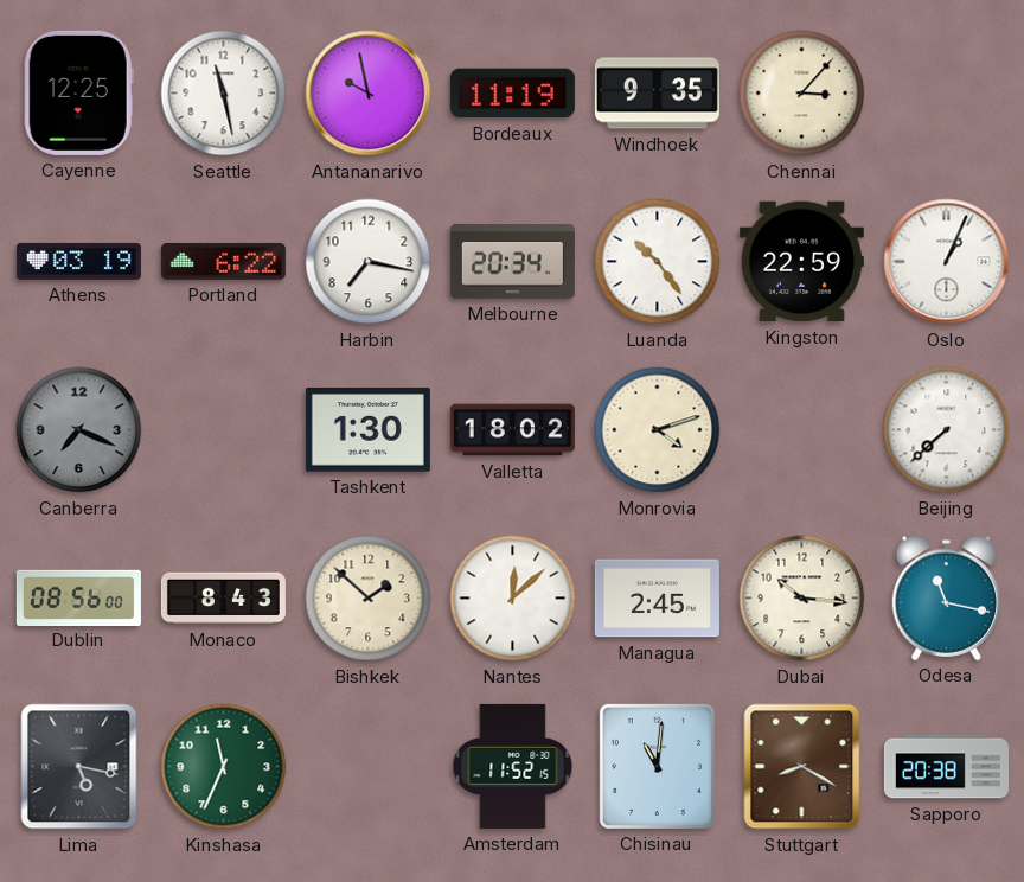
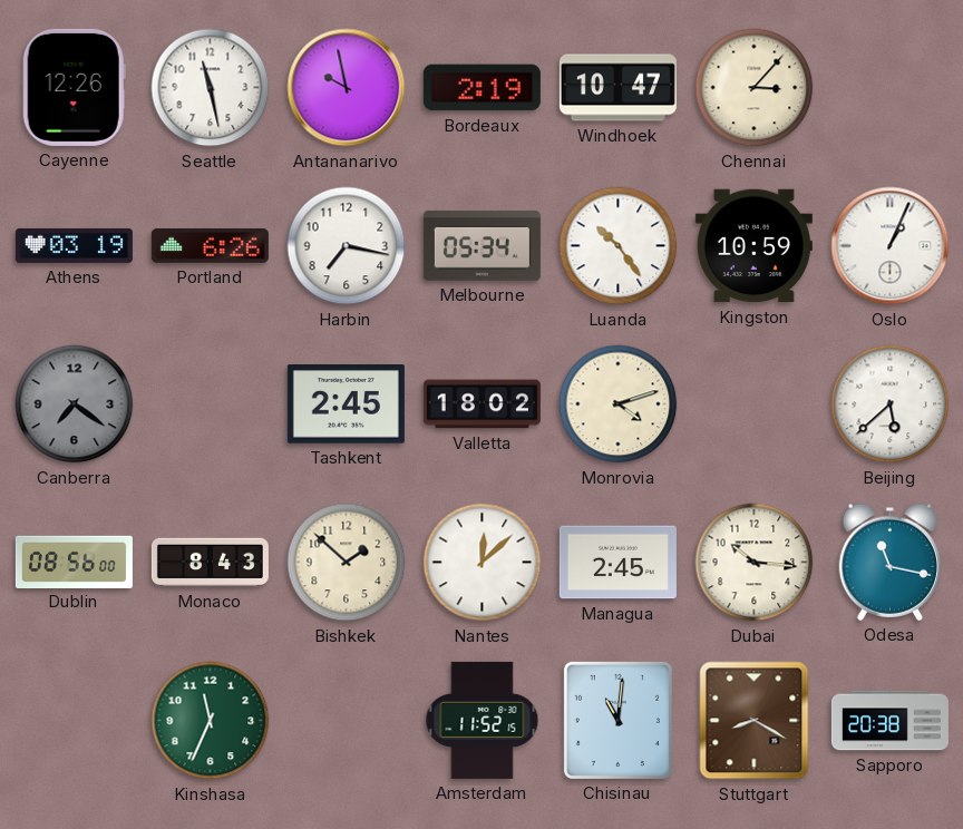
Cayenne: 12:25 -> 12:26 (74, 87)
Bordeaux: 11:19 -> 2:19 (481, 88)
Windhoek: 9:35 -> 10:47 (617, 88)
Portland: 6:22 -> 6:26 (210, 245)
Melbourne: 20:34 -> 05:34 (481, 245)
Kingston: 22:59 -> 10:59 (753, 246)
Canberra: 7:19 -> 7:21 (75, 404)
Tashkent: 1:30 -> 2:45 (346, 404)
Beijing: 7:38 -> 5:38 (891, 404)
Lima: 5:17 -> none (79, 767)
